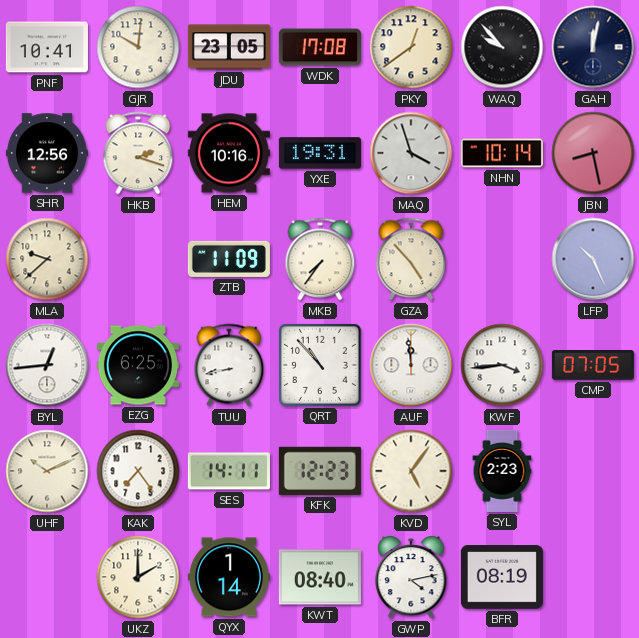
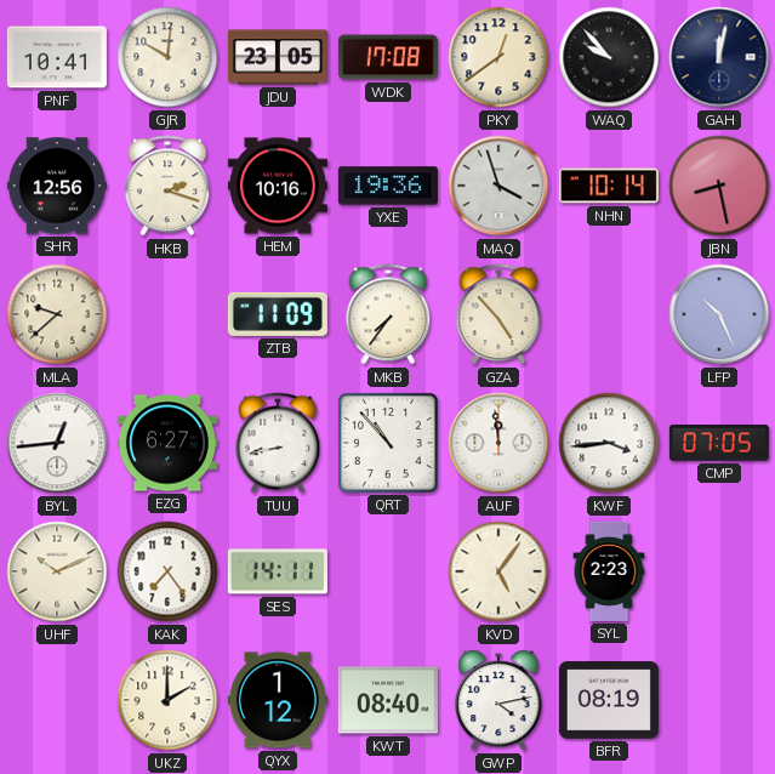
YXE: 19:31 -> 19:36 (388, 186)
EZG: 6:25 -> 6:27 (167, 443)
KFK: 12:23 -> none (320, 471)
QYX: 1:14 -> 1:12 (278, 700)
